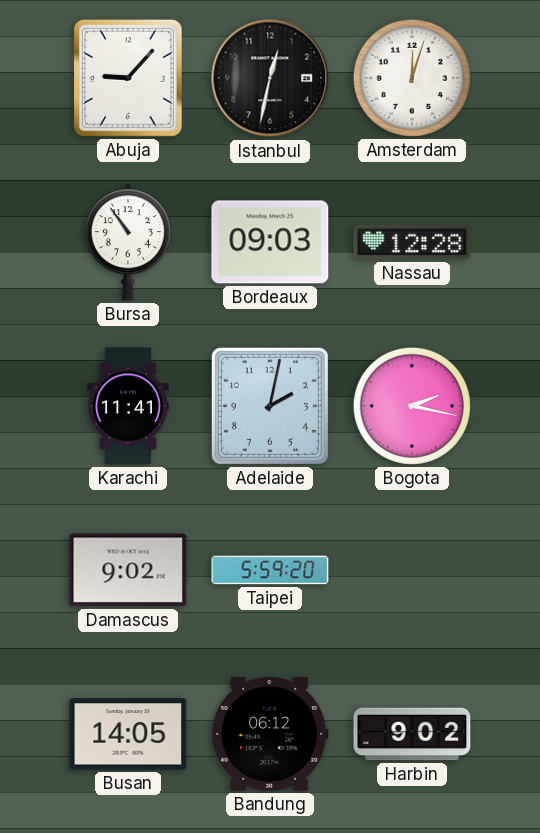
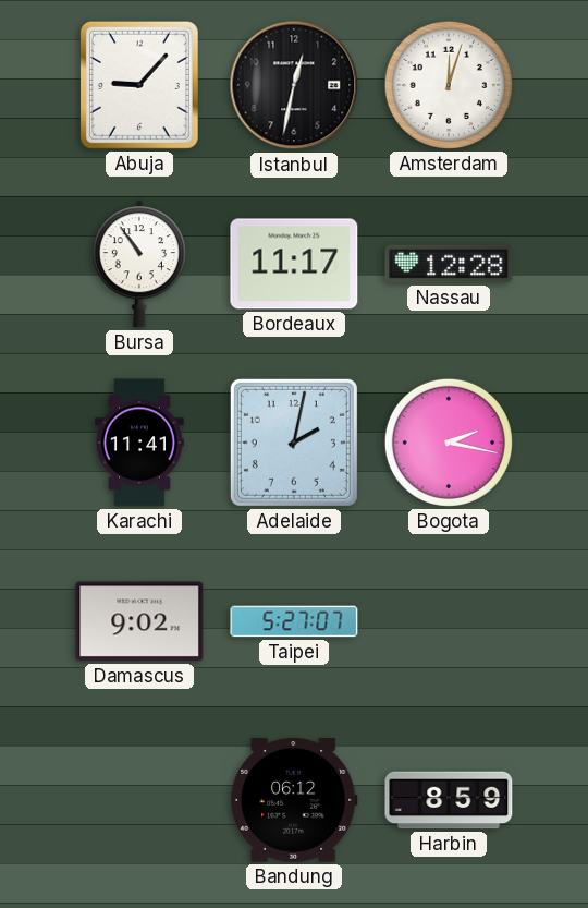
Bordeaux: 09:03 -> 11:17 (294, 264)
Taipei: 5:59 -> 5:27 (294, 621)
Busan: 14:05 -> none (128, 734)
Harbin: 9:02 -> 8:59 (449, 800)
